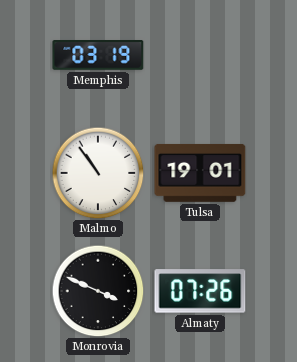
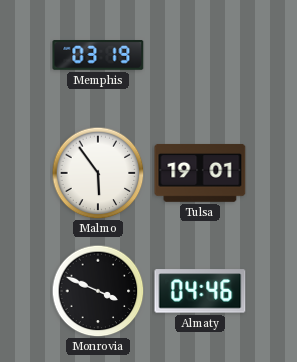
Malmo: 10:54 -> 5:54 (98, 173)
Almaty: 07:26 -> 04:46 (200, 291)
